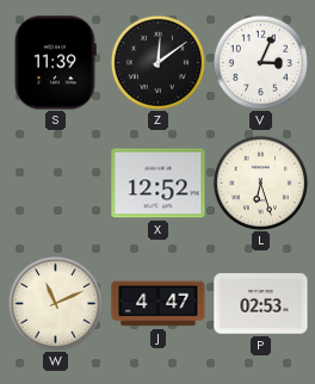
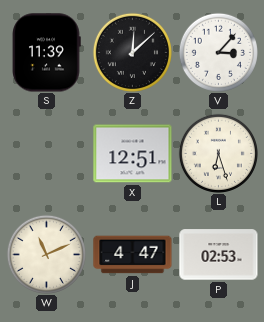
Z: 12:09 -> 12:08 (132, 52)
V: 3:04 -> 3:07 (218, 52)
X: 12:52 -> 12:51 (133, 154)
